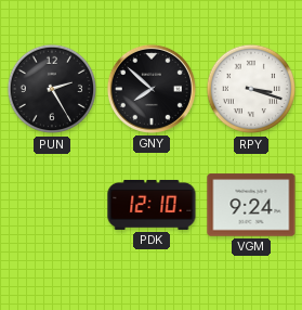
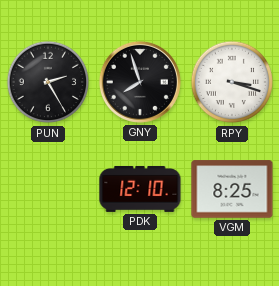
GNY: 7:52 -> 7:57 (140, 82)
VGM: 9:24 -> 8:25 (232, 189)
